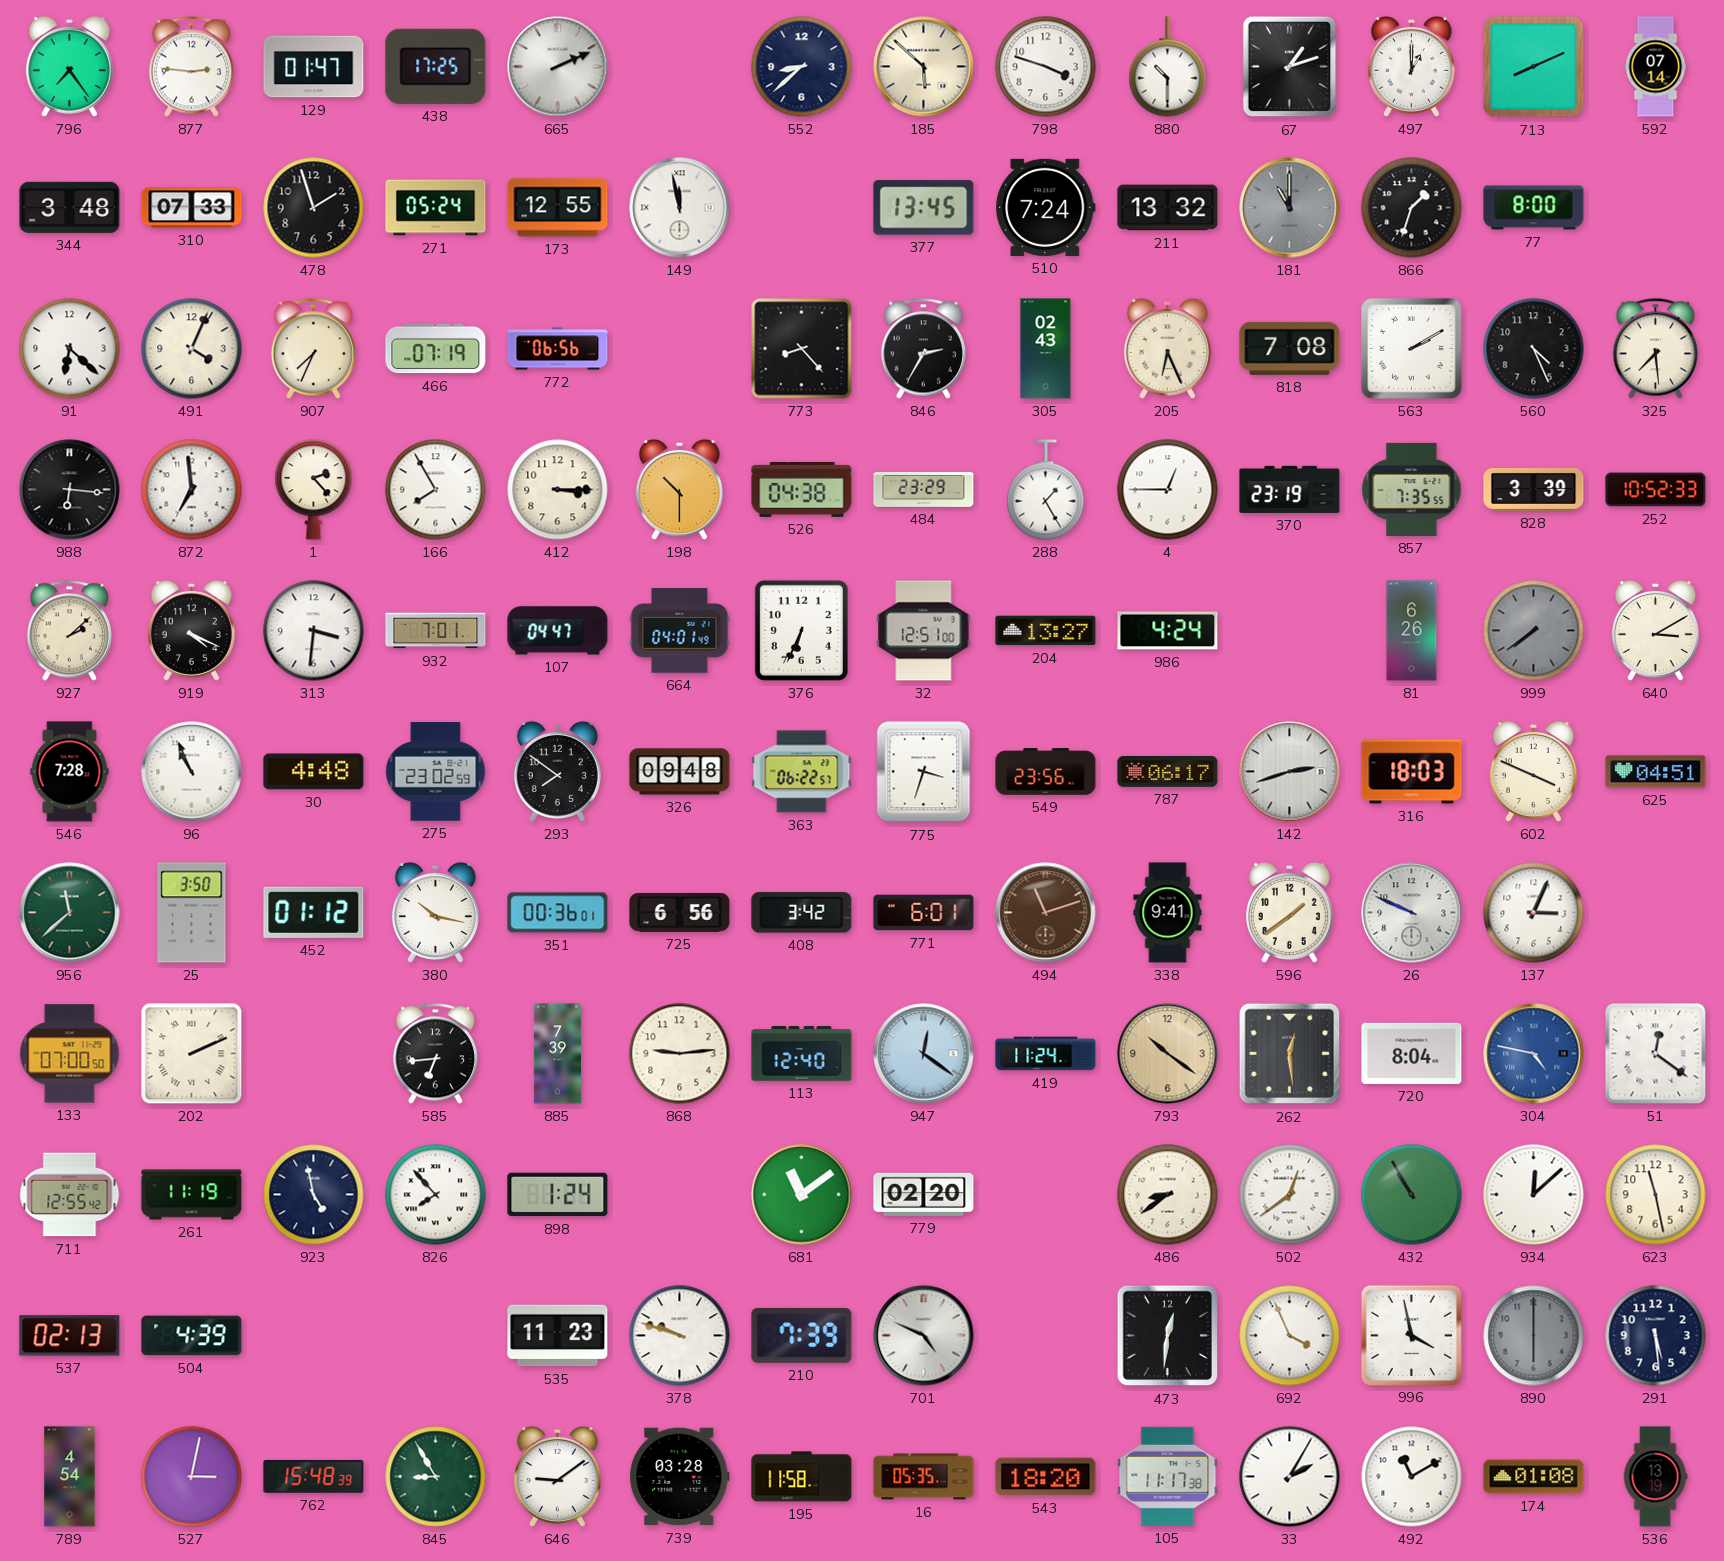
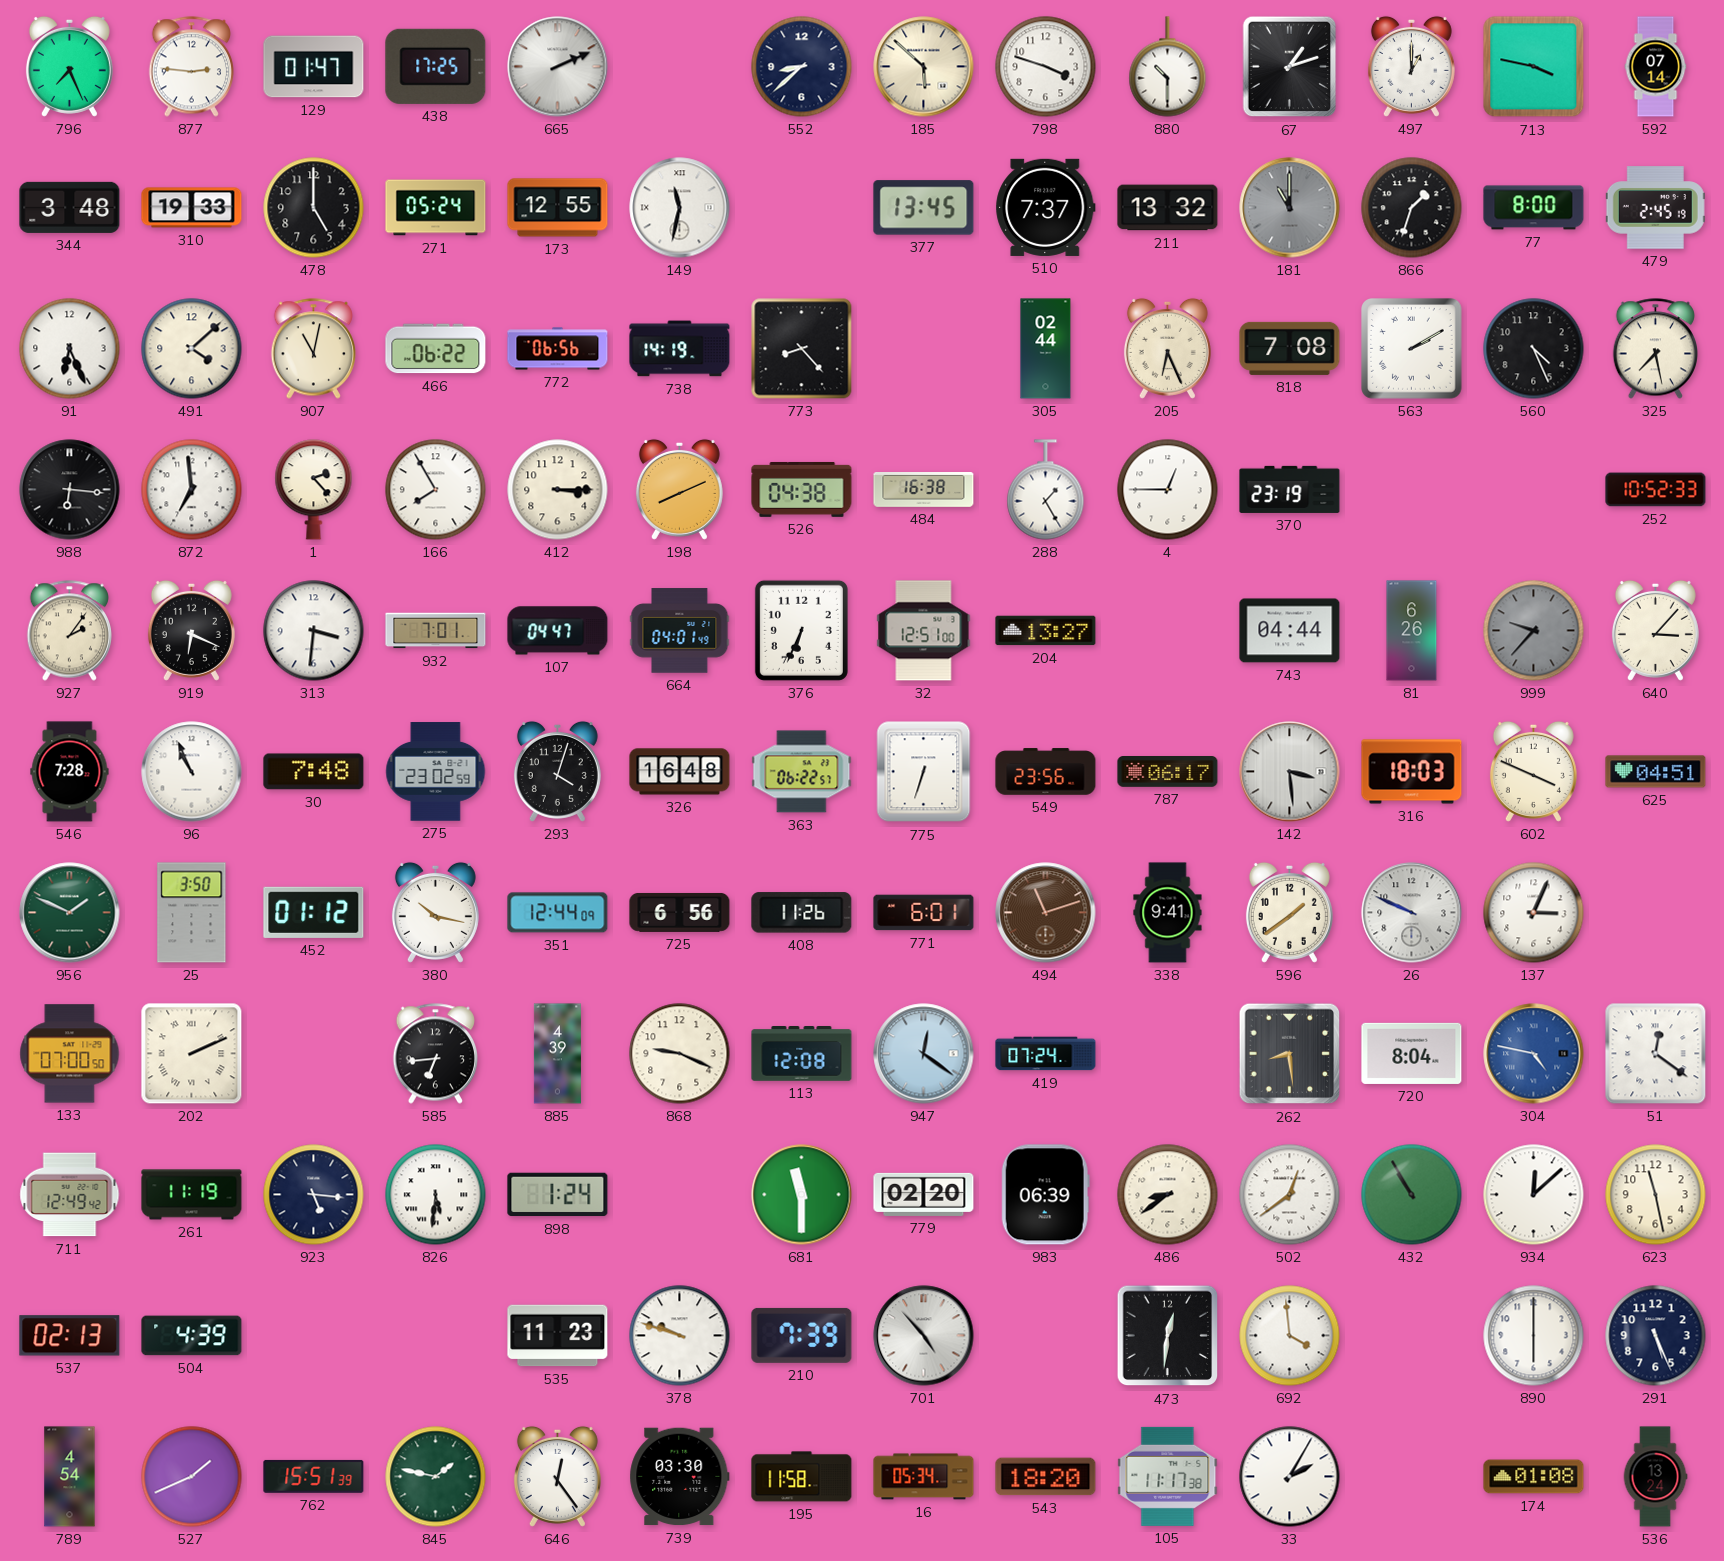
796: 7:24 -> 7:26 (69, 66)
713: 8:11 -> 3:47 (1534, 67)
310: 07:33 -> 19:33 (192, 208)
478: 1:57 -> 5:00 (314, 208)
149: 11:58 -> 11:32 (680, 208)
510: 7:24 -> 7:37 (1046, 207)
479: none -> 2:45 (1655, 208)
91: 6:22 -> 6:26 (70, 349)
491: 4:04 -> 4:08 (192, 349)
907: 7:34 -> 11:02 (313, 349)
466: 07:19 -> 06:22 (436, 349)
738: none -> 14:19 (680, 349)
846: 2:35 -> none (923, 349)
305: 02:43 -> 02:44 (1046, 349)
325: 7:29 -> 7:28 (1655, 349)
198: 10:30 -> 8:11 (679, 489)
484: 23:29 -> 16:38 (924, 490)
857: 7:35 -> none (1412, 489)
828: 3:39 -> none (1534, 489)
927: 2:08 -> 2:06 (69, 631)
919: 4:19 -> 6:19 (191, 630)
986: 4:24 -> none (1168, 631)
743: none -> 04:44 (1290, 631)
999: 7:39 -> 9:37 (1534, 631)
640: 3:10 -> 3:07 (1655, 630)
30: 4:48 -> 7:48 (314, 772)
293: 7:51 -> 4:03 (557, 771)
326: 09:48 -> 16:48 (680, 772)
775: 3:33 -> 6:33 (924, 772)
142: 2:42 -> 3:29 (1290, 772)
956: 11:38 -> 1:49 (70, 913)
351: 00:36 -> 12:44 (558, 913)
408: 3:42 -> 11:26 (802, 913)
885: 7:39 -> 4:39 (557, 1054)
868: 9:14 -> 9:19 (680, 1054)
113: 12:40 -> 12:08 (802, 1054)
419: 11:24 -> 07:24 (1046, 1054)
793: 10:21 -> none (1168, 1054)
262: 12:29 -> 8:29 (1290, 1054)
711: 12:55 -> 12:49 (70, 1195)
923: 4:58 -> 5:16 (314, 1195)
826: 7:53 -> 5:31 (436, 1195)
681: 11:09 -> 11:30 (802, 1195)
983: none -> 06:39 (1045, 1195)
701: 4:49 -> 4:53 (924, 1336)
692: 3:56 -> 3:59 (1290, 1336)
996: 3:58 -> none (1411, 1335)
890 dial: grey -> white (1534, 1336)
291: 5:29 -> 5:26 (1656, 1336)
527: 3:02 -> 1:41 (192, 1477)
762: 15:48 -> 15:51 (314, 1476)
845: 8:55 -> 1:47 (436, 1477)
646: 9:09 -> 12:24 (557, 1476)
739: 03:28 -> 03:30 (680, 1477)
16: 05:35 -> 05:34 (924, 1477)
492: 11:10 -> none (1412, 1477)
536: 13:19 -> 13:24 (1655, 1477)
